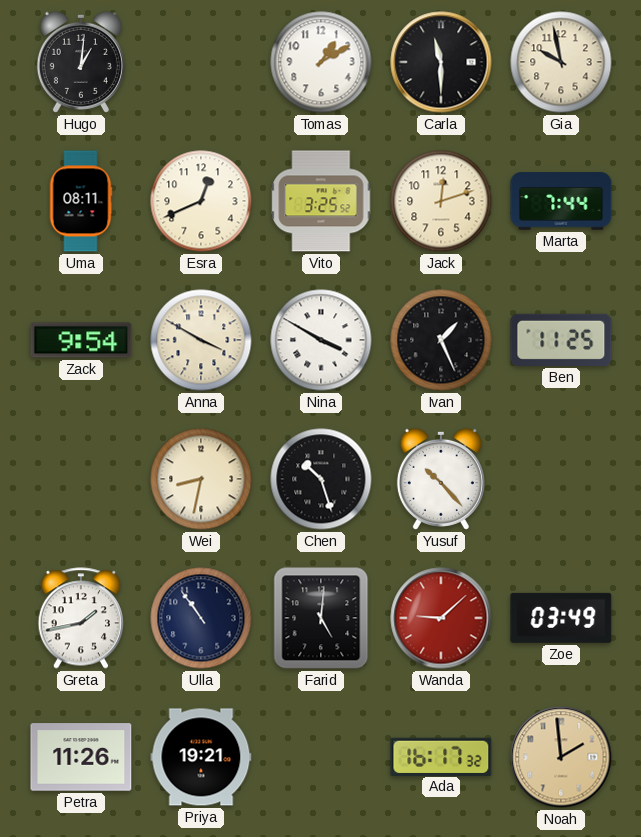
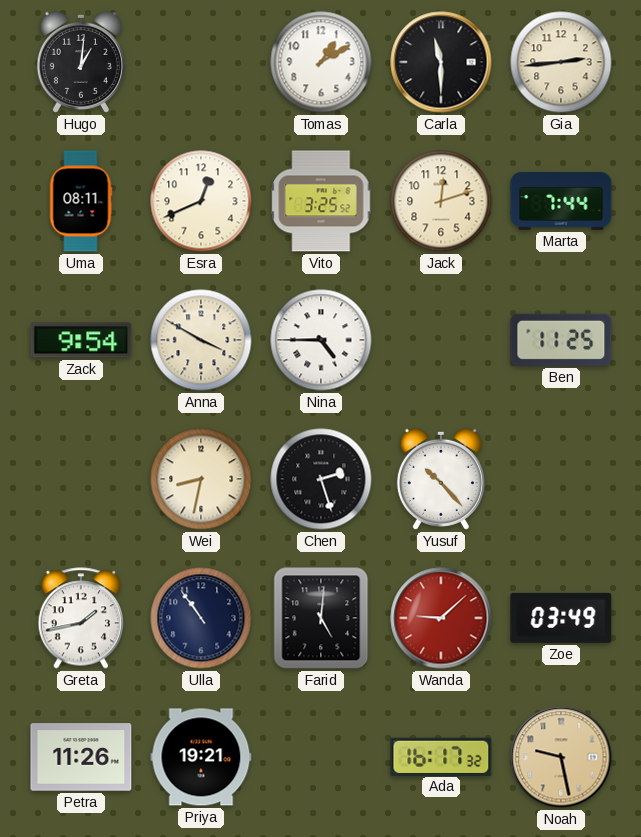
Gia: 9:58 -> 2:44 (561, 62)
Nina: 3:50 -> 4:45 (321, 340)
Ivan: 1:26 -> none (441, 340)
Chen: 10:27 -> 2:27 (321, 479)
Noah: 1:59 -> 9:28 (561, 757)
